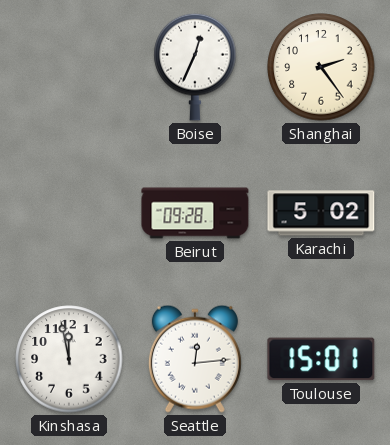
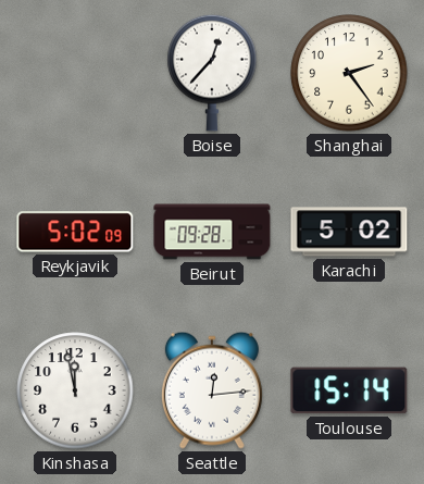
Boise: 12:34 -> 12:37 (212, 73)
Reykjavik: none -> 5:02 (75, 232)
Toulouse: 15:01 -> 15:14 (349, 390)
